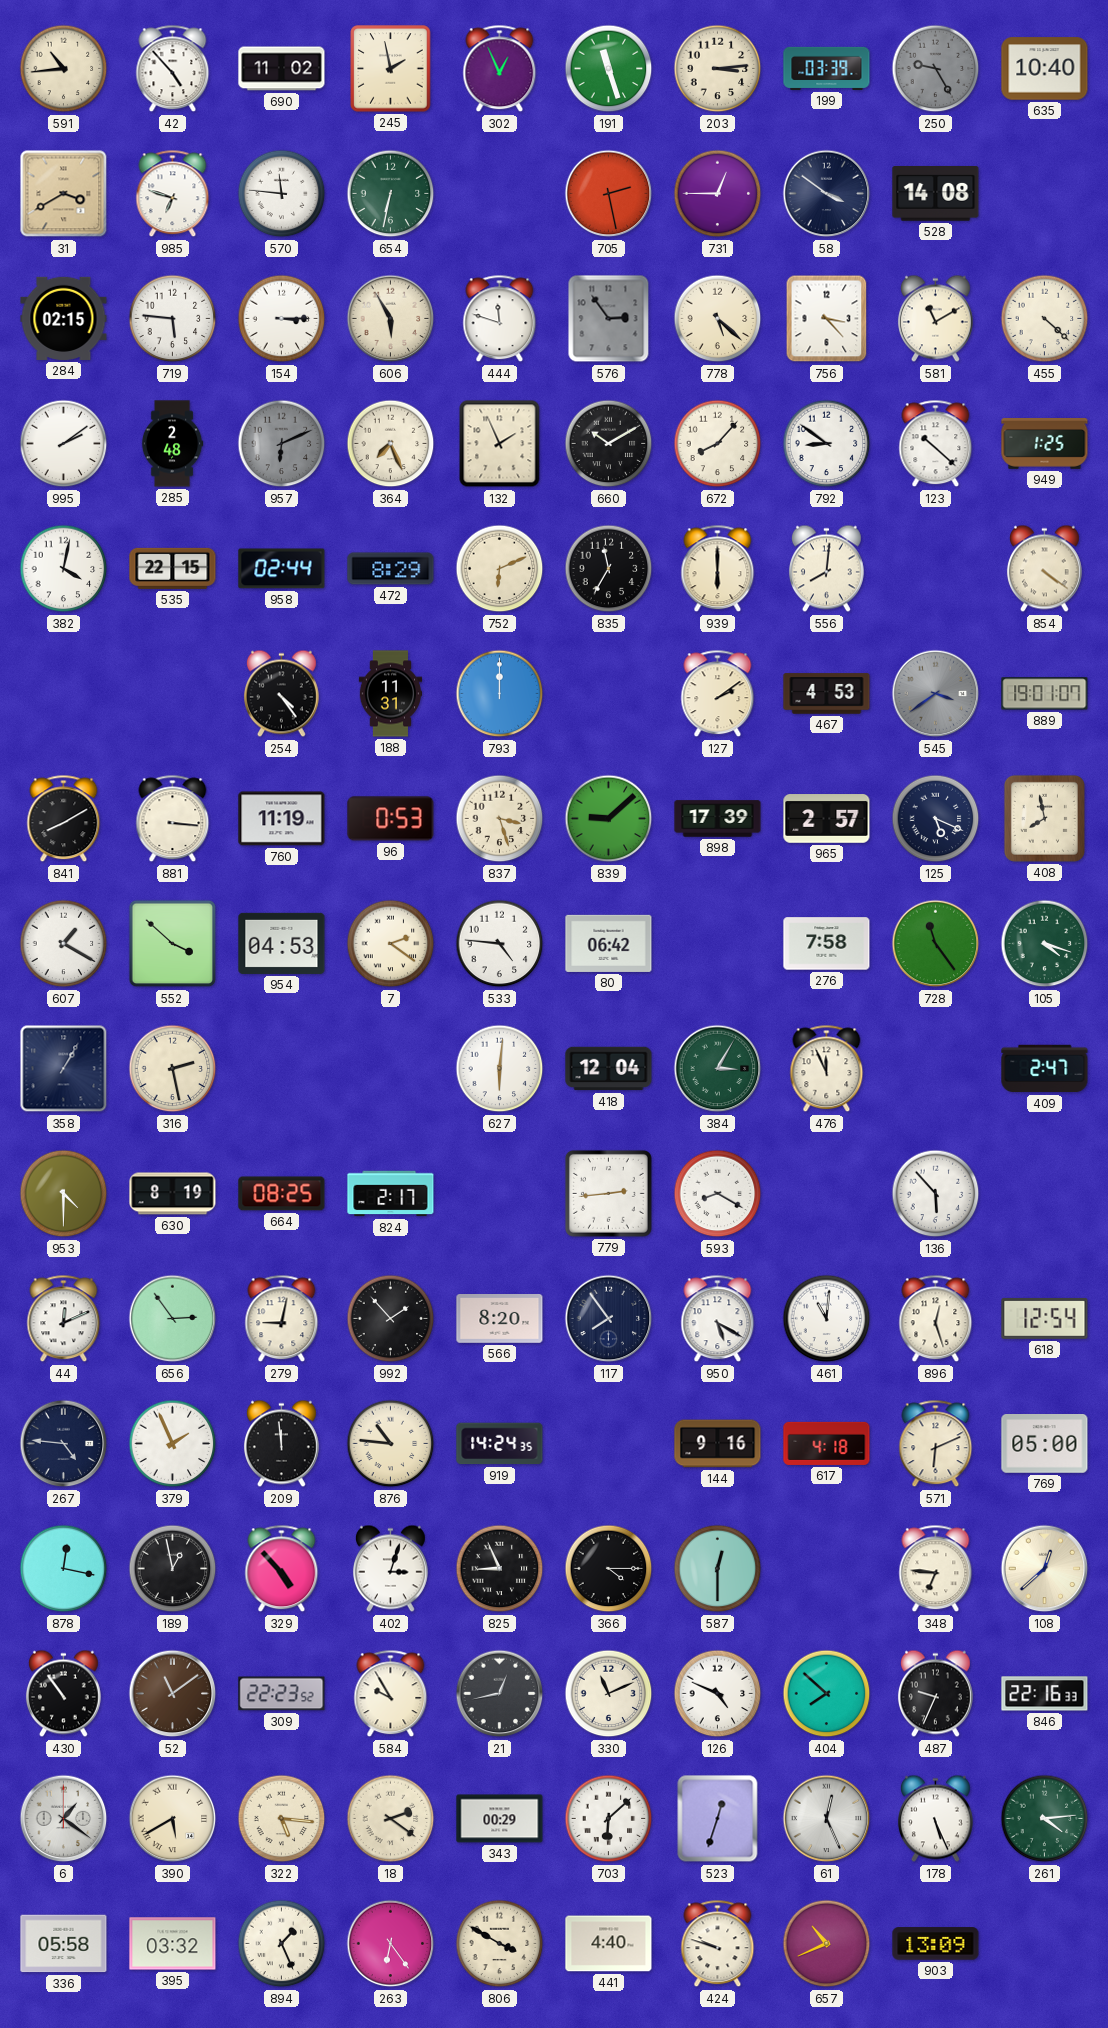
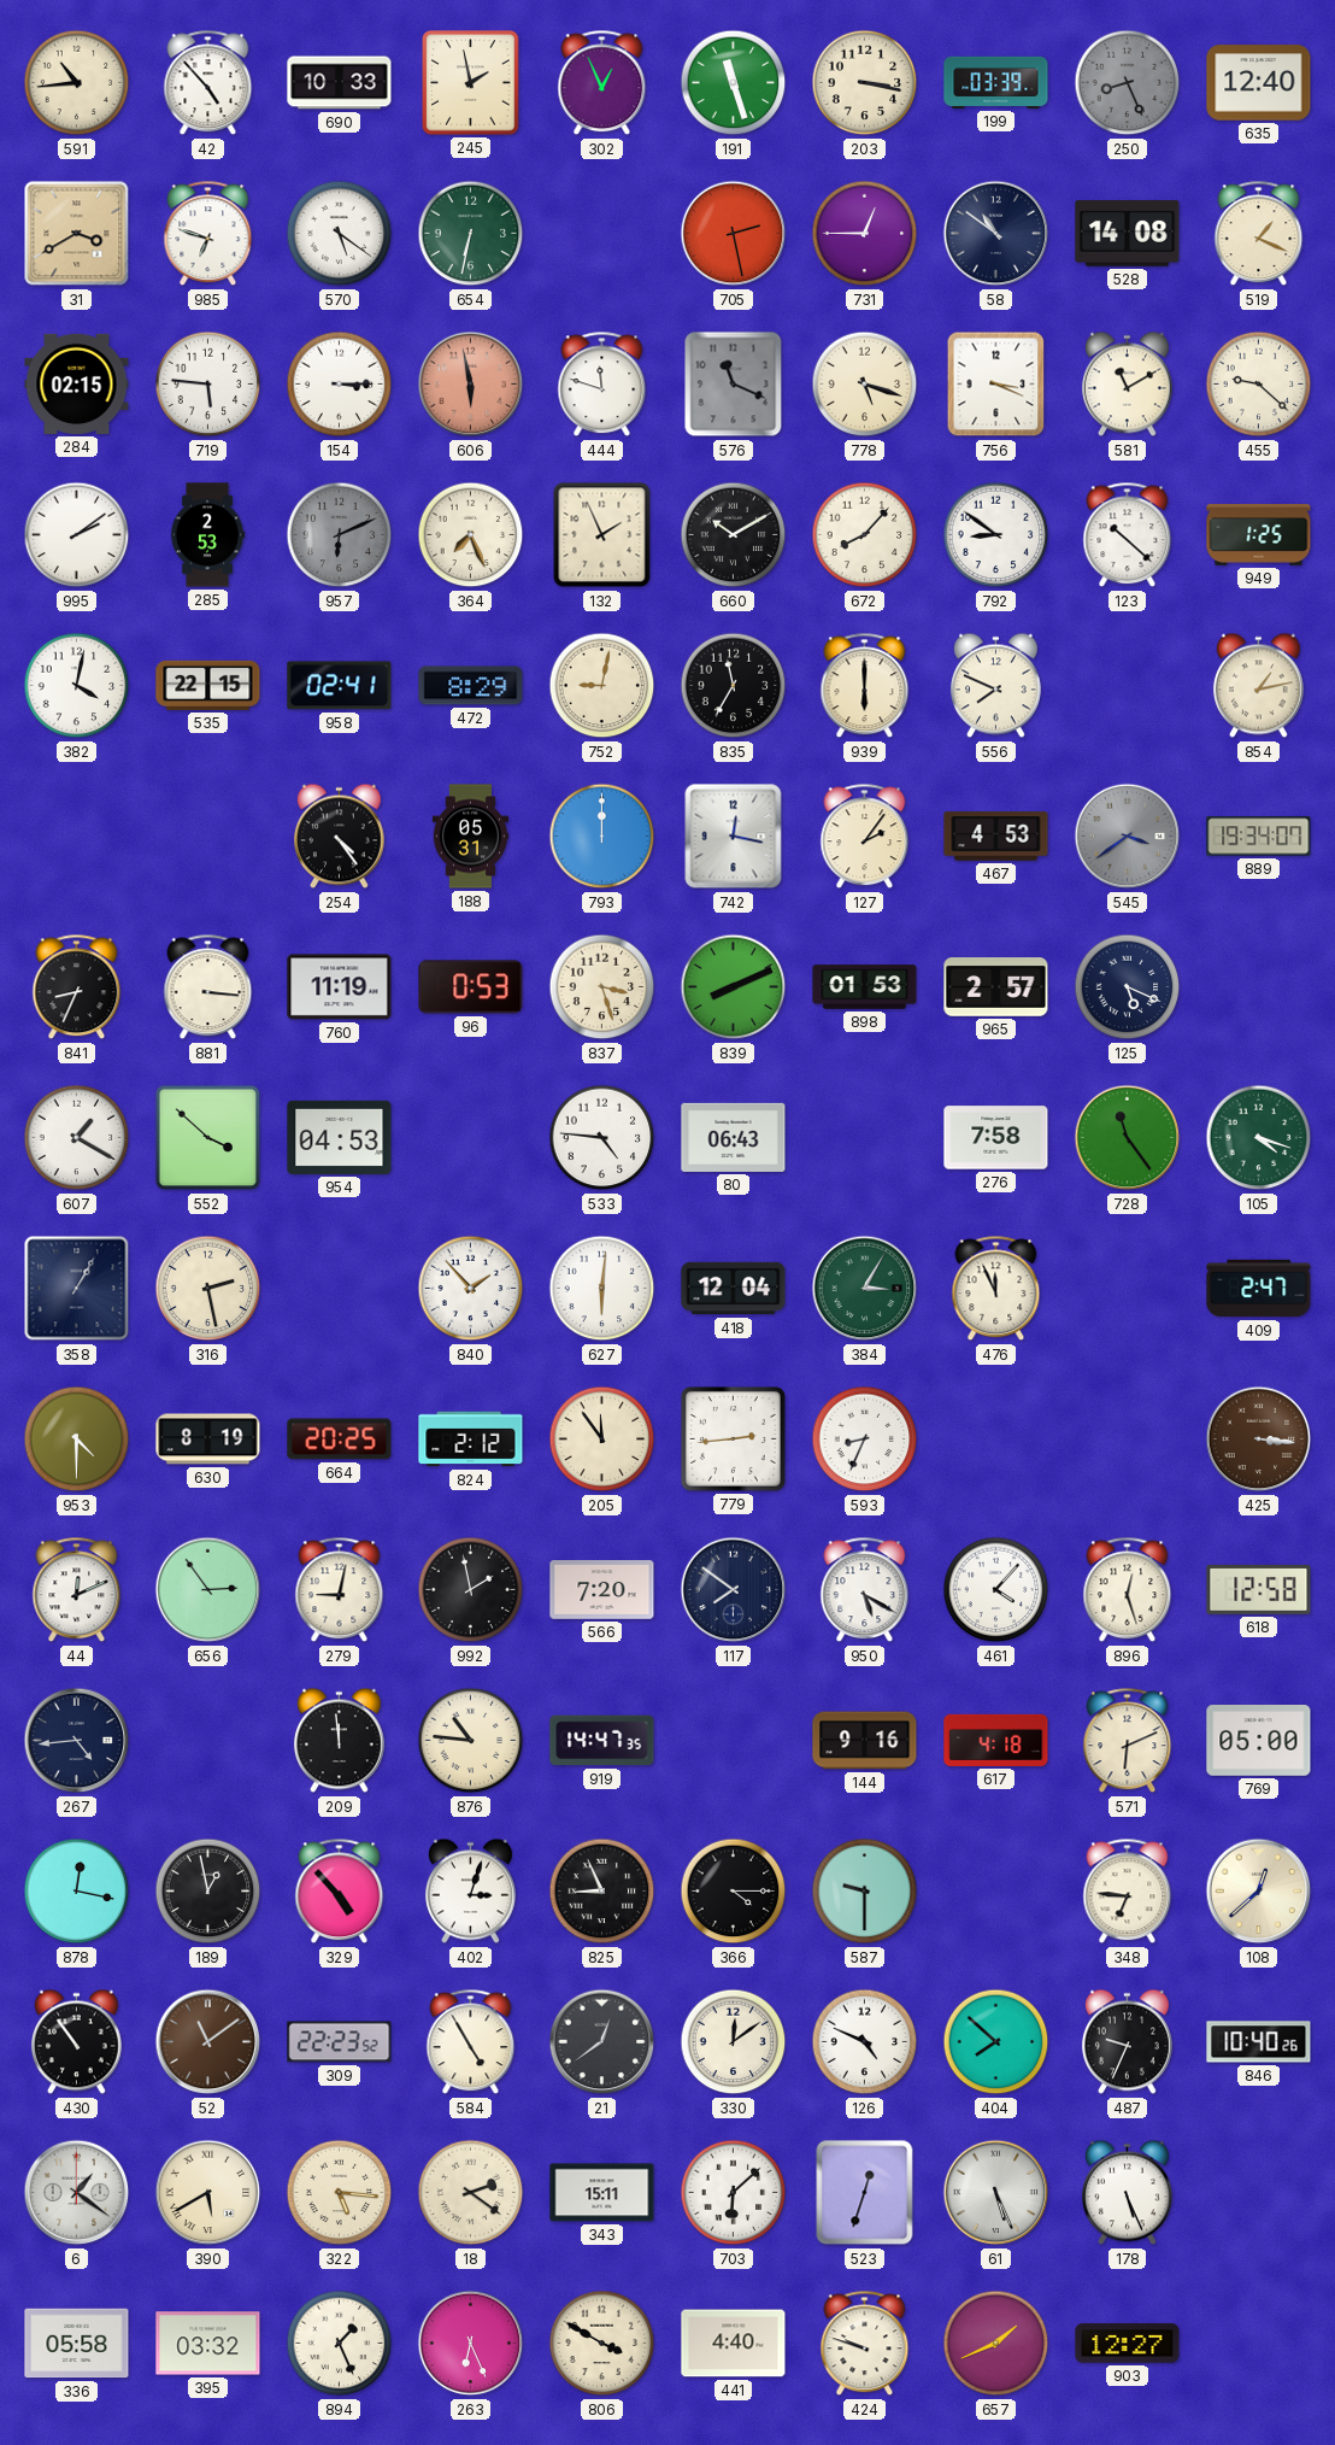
690: 11:02 -> 10:33 (340, 83)
203: 3:14 -> 3:17 (865, 83)
250: 9:25 -> 8:26 (1128, 83)
635: 10:40 -> 12:40 (1259, 83)
570: 11:46 -> 5:21 (340, 234)
58: 3:51 -> 10:51 (996, 234)
519: none -> 1:19 (1259, 234)
606: 5:55 -> 5:58 (471, 385)
606 dial: cream -> salmon (471, 385)
576: 2:54 -> 11:19 (734, 385)
778: 5:22 -> 5:18 (865, 385)
756: 3:23 -> 3:19 (996, 385)
455: 4:22 -> 9:22 (1259, 385)
285: 2:48 -> 2:53 (207, 535)
958: 02:44 -> 02:41 (340, 686)
752: 6:11 -> 9:02 (602, 686)
556: 8:01 -> 7:49 (995, 686)
854: 4:21 -> 1:13 (1258, 686)
188: 11:31 -> 05:31 (471, 837)
742: none -> 12:17 (734, 837)
127: 2:09 -> 2:06 (865, 837)
889: 19:01 -> 19:34 (1259, 837)
841: 8:10 -> 8:34 (77, 987)
839: 9:08 -> 8:11 (734, 987)
898: 17:39 -> 01:53 (865, 987)
408: 7:58 -> none (1044, 818)
7: 2:21 -> none (391, 944)
80: 06:42 -> 06:43 (734, 1137)
840: none -> 1:53 (471, 1289)
664: 08:25 -> 20:25 (340, 1440)
824: 2:17 -> 2:12 (471, 1440)
205: none -> 11:54 (602, 1440)
593: 8:20 -> 8:34 (865, 1440)
136: 5:53 -> none (936, 1194)
425: none -> 3:16 (1259, 1440)
992: 1:53 -> 1:58 (471, 1590)
566: 8:20 -> 7:20 (602, 1590)
117: 7:54 -> 7:51 (734, 1590)
461: 11:01 -> 4:07 (996, 1590)
618: 12:54 -> 12:58 (1259, 1590)
267: 4:46 -> 4:44 (77, 1741)
379: 1:56 -> none (173, 1444)
919: 14:24 -> 14:47 (602, 1741)
587: 12:30 -> 9:30 (865, 1892)
584: 9:55 -> 4:55 (471, 2042)
21: 12:43 -> 12:39 (602, 2042)
330: 11:11 -> 12:09 (734, 2042)
846: 22:16 -> 10:40 (1259, 2042)
343: 00:29 -> 15:11 (602, 2193)
61: 12:26 -> 5:26 (996, 2193)
261: 4:14 -> none (1045, 1819)
263: 6:24 -> 6:26 (471, 2344)
657: 10:41 -> 1:41 (996, 2344)
903: 13:09 -> 12:27 (1128, 2344)
